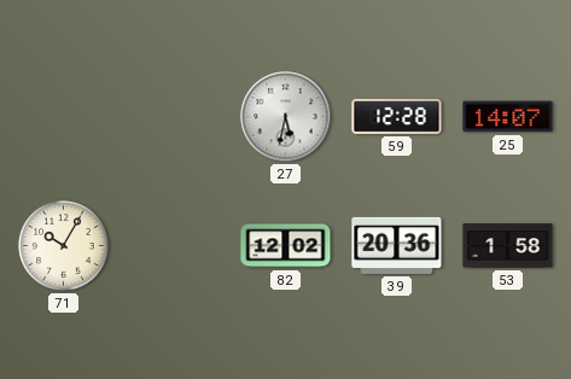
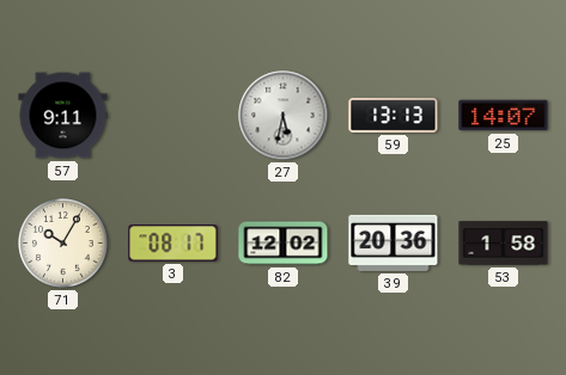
57: none -> 9:11 (63, 116)
59: 12:28 -> 13:13 (394, 115)
3: none -> 08:17 (174, 244)
